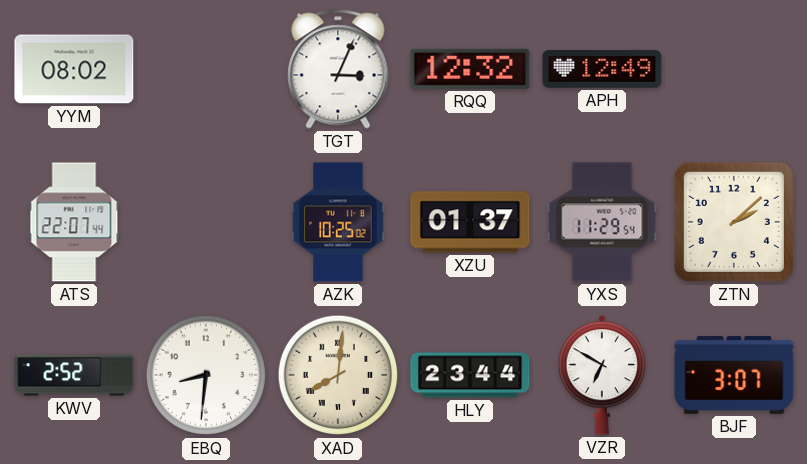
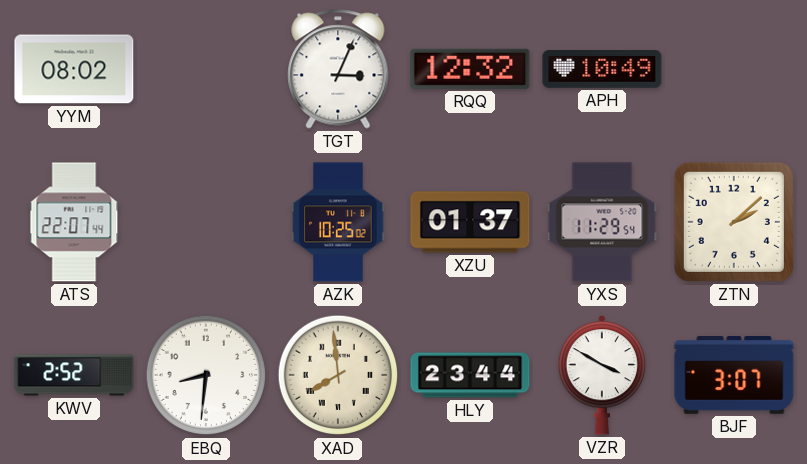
APH: 12:49 -> 10:49 (602, 70)
XAD: 8:01 -> 7:59 (338, 375)
VZR: 6:50 -> 3:50 (601, 375)
